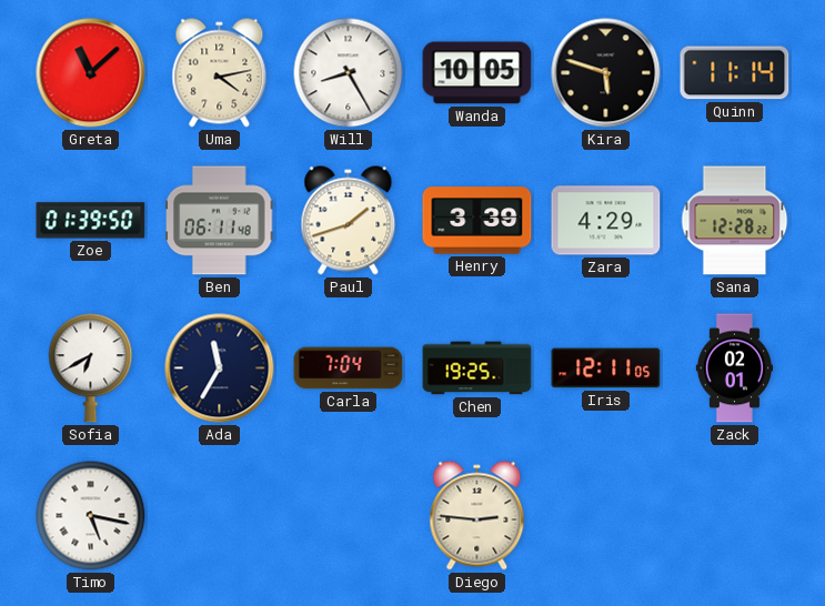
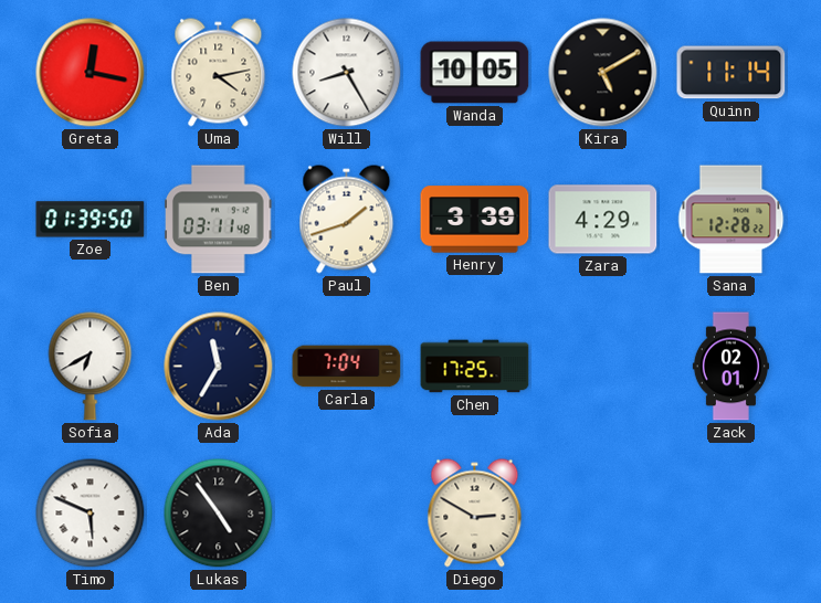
Greta: 11:08 -> 12:17 (91, 73)
Kira: 5:48 -> 5:10 (603, 73)
Ben: 06:11 -> 03:11 (219, 220)
Chen: 19:25 -> 17:25 (475, 367)
Iris: 12:11 -> none (606, 368)
Timo: 5:17 -> 5:49 (91, 514)
Lukas: none -> 4:54 (219, 514)
Diego: 2:46 -> 2:50 (475, 514)
